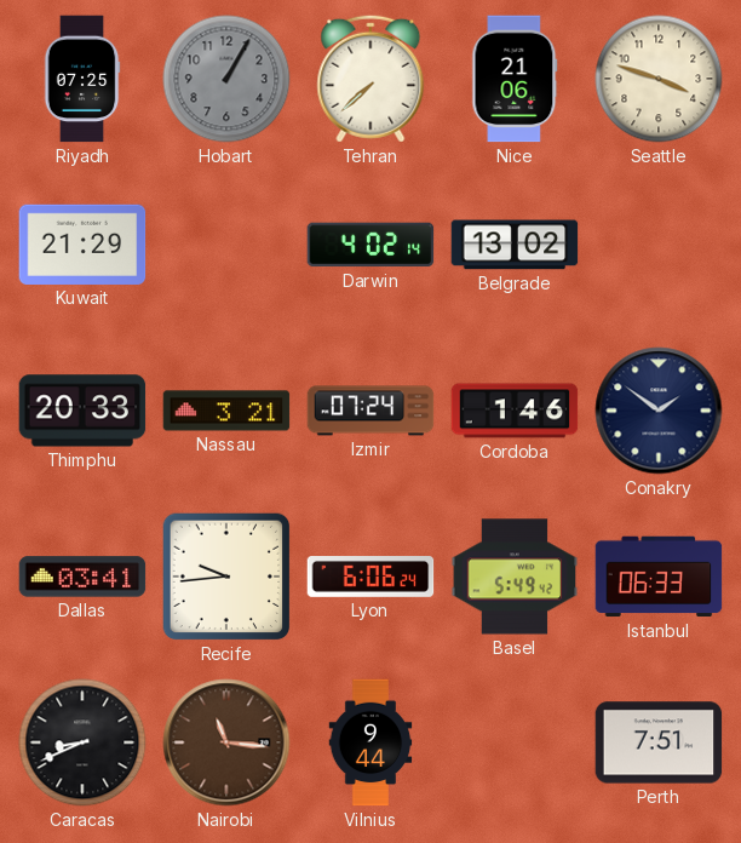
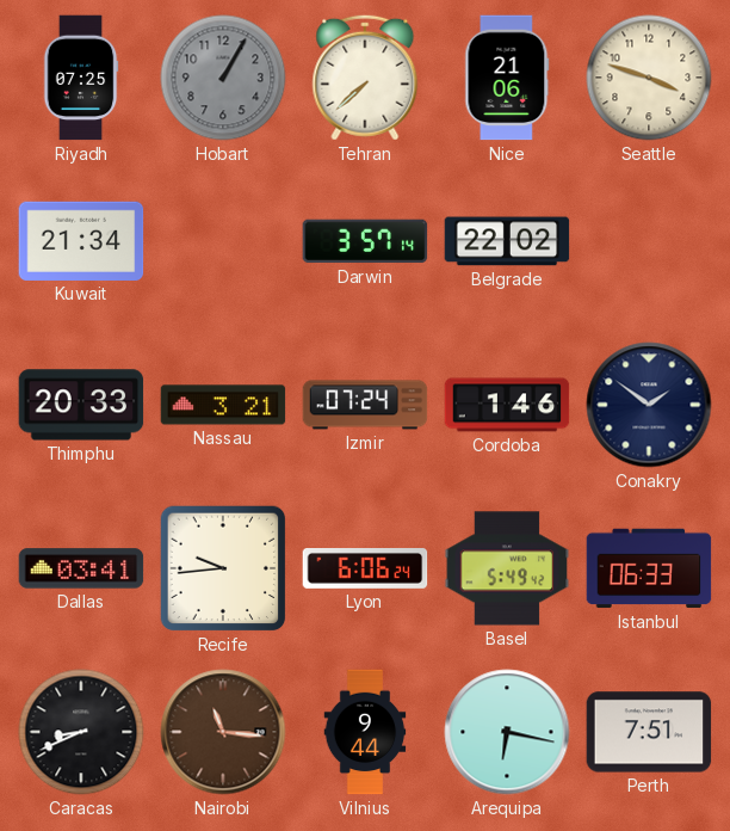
Kuwait: 21:29 -> 21:34 (81, 241)
Darwin: 4:02 -> 3:57 (365, 241)
Belgrade: 13:02 -> 22:02 (507, 241)
Arequipa: none -> 6:17 (507, 732)
